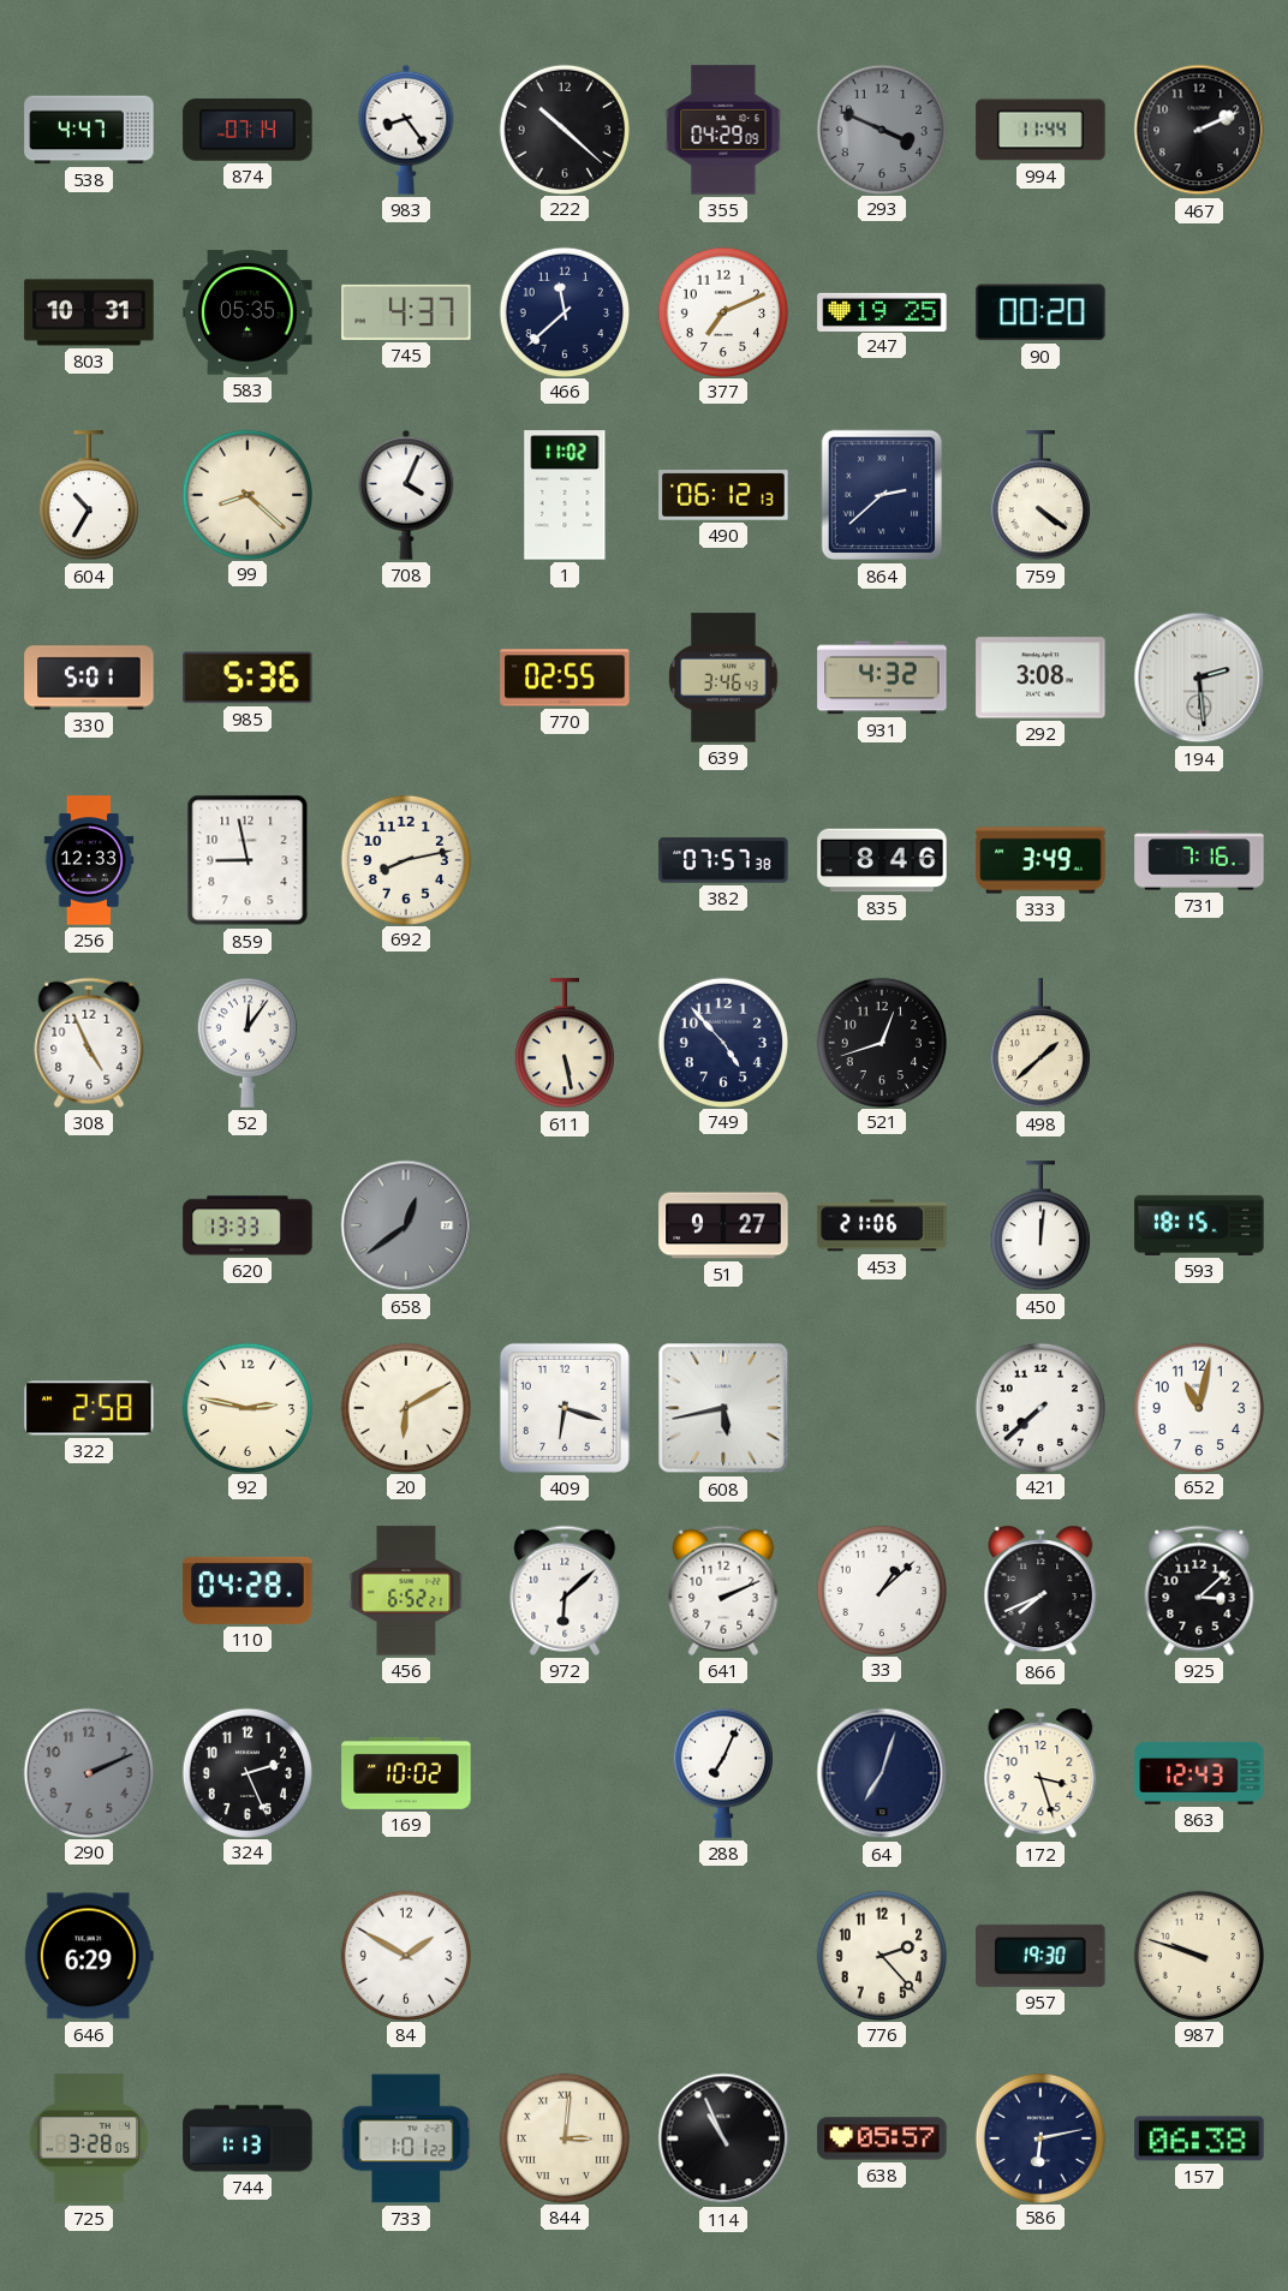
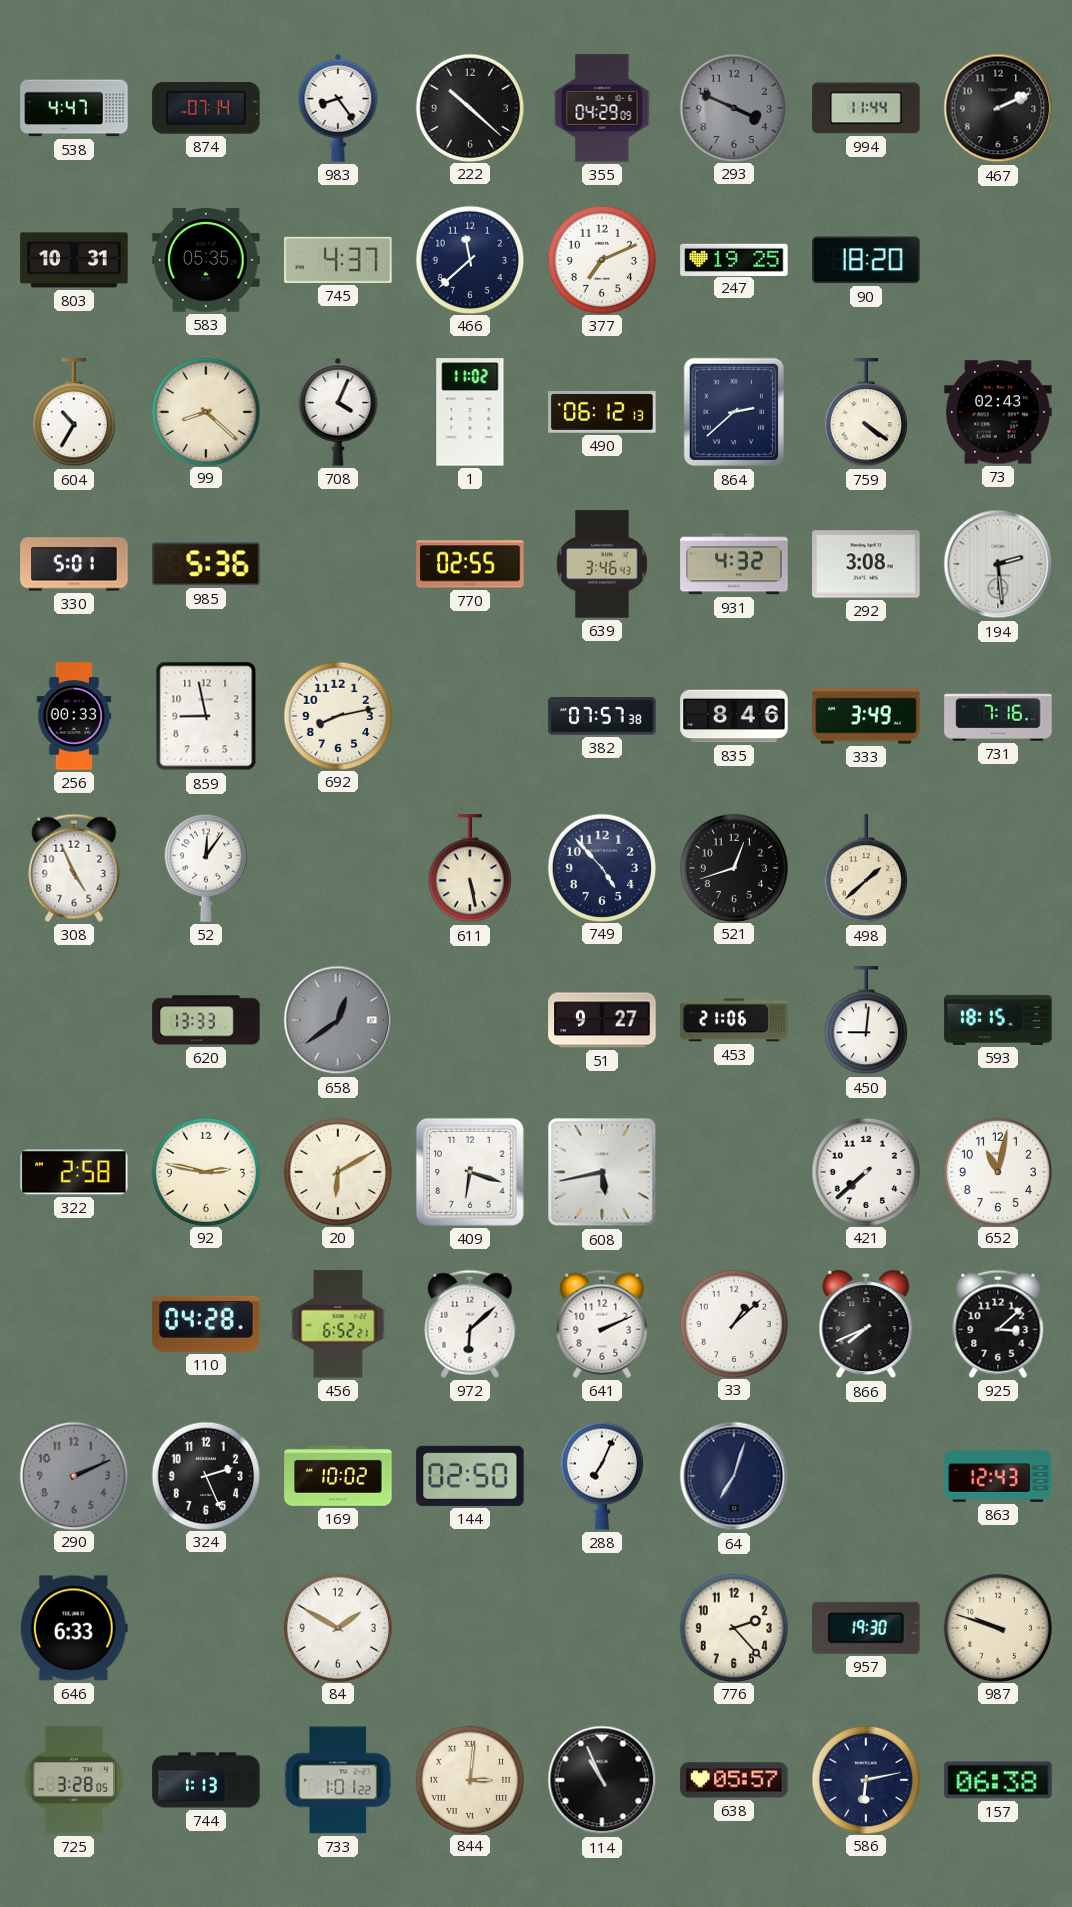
90: 00:20 -> 18:20 (866, 260)
73: none -> 02:43 (998, 412)
256: 12:33 -> 00:33 (74, 716)
450: 12:01 -> 9:01 (866, 1021)
144: none -> 02:50 (470, 1476)
172: 3:27 -> none (1040, 1773)
646: 6:29 -> 6:33 (74, 1628)
